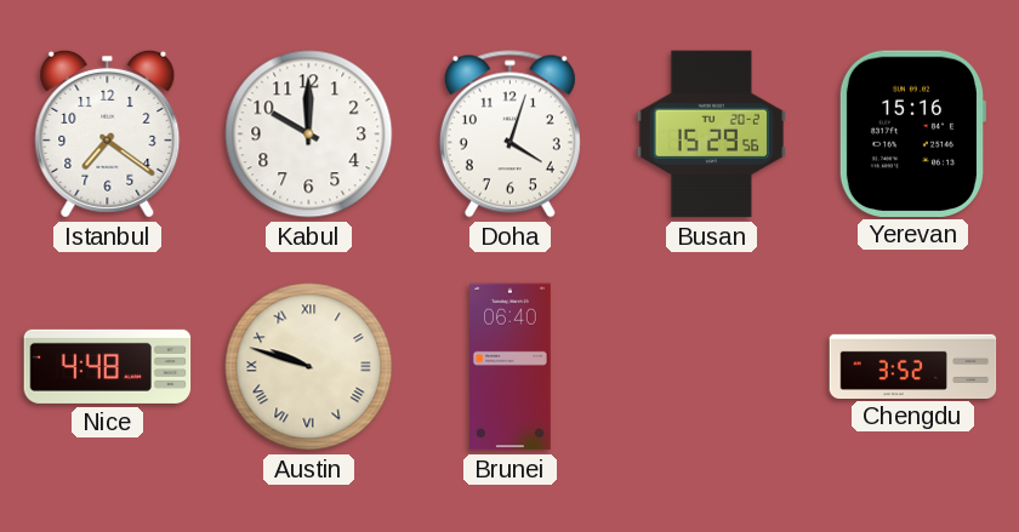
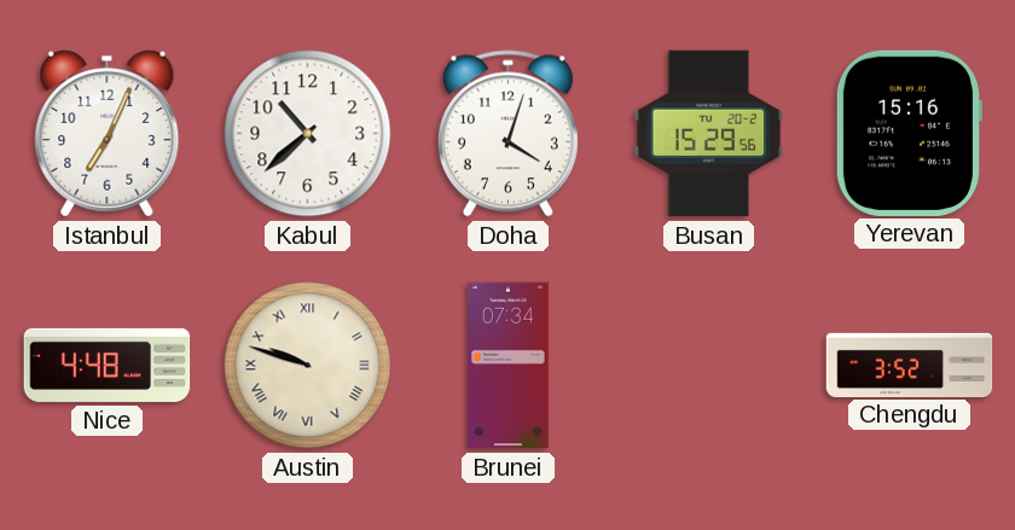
Istanbul: 7:21 -> 7:04 (108, 133)
Kabul: 10:00 -> 10:38 (308, 134)
Brunei: 06:40 -> 07:34 (509, 366)
